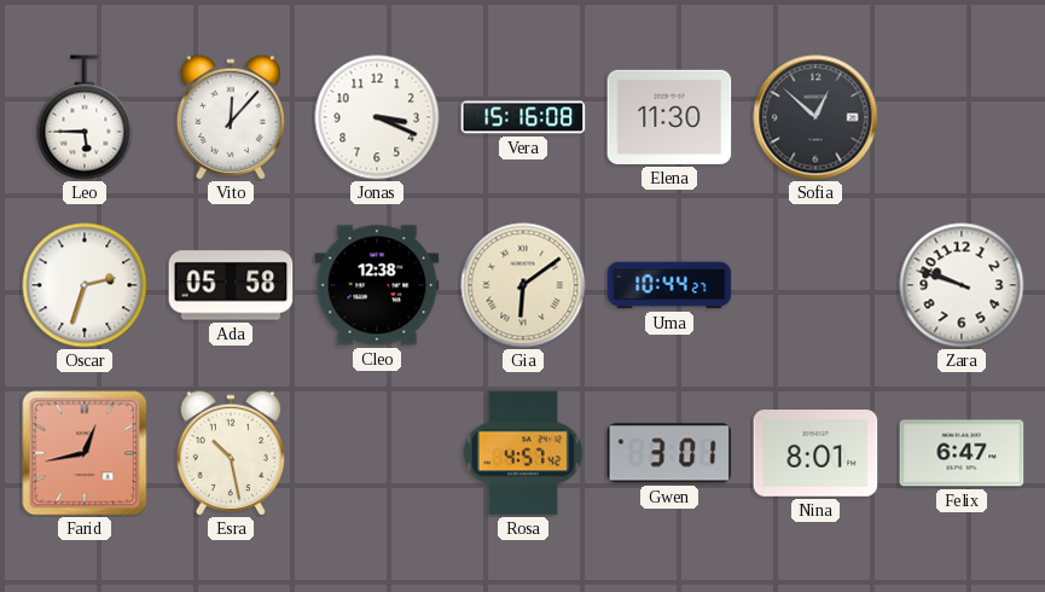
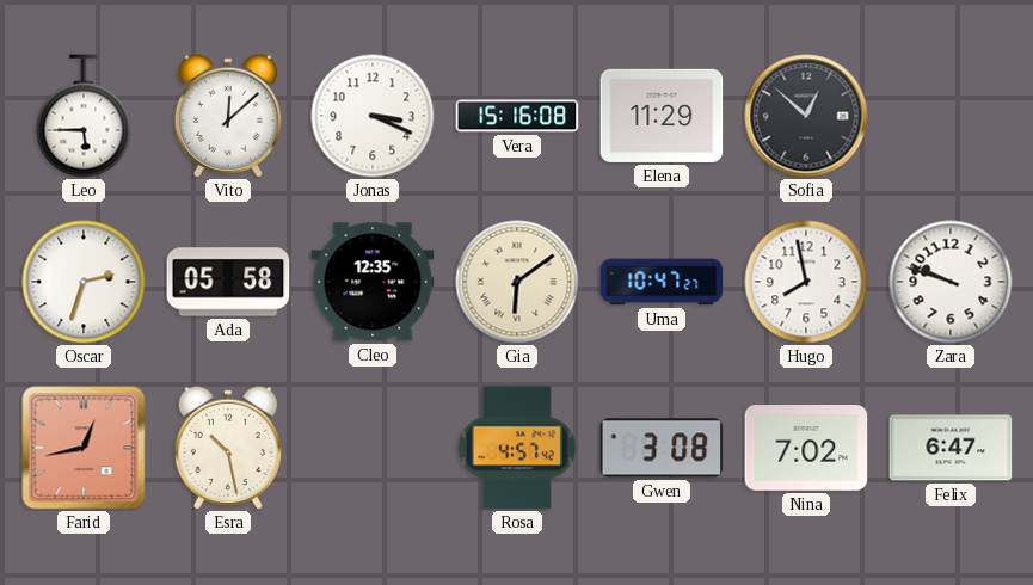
Vito: 12:07 -> 12:08 (228, 116)
Elena: 11:30 -> 11:29 (662, 116)
Cleo: 12:38 -> 12:35 (373, 282)
Uma: 10:44 -> 10:47 (662, 282)
Hugo: none -> 7:58 (806, 282)
Gwen: 3:01 -> 3:08 (662, 448)
Nina: 8:01 -> 7:02 (806, 449)
